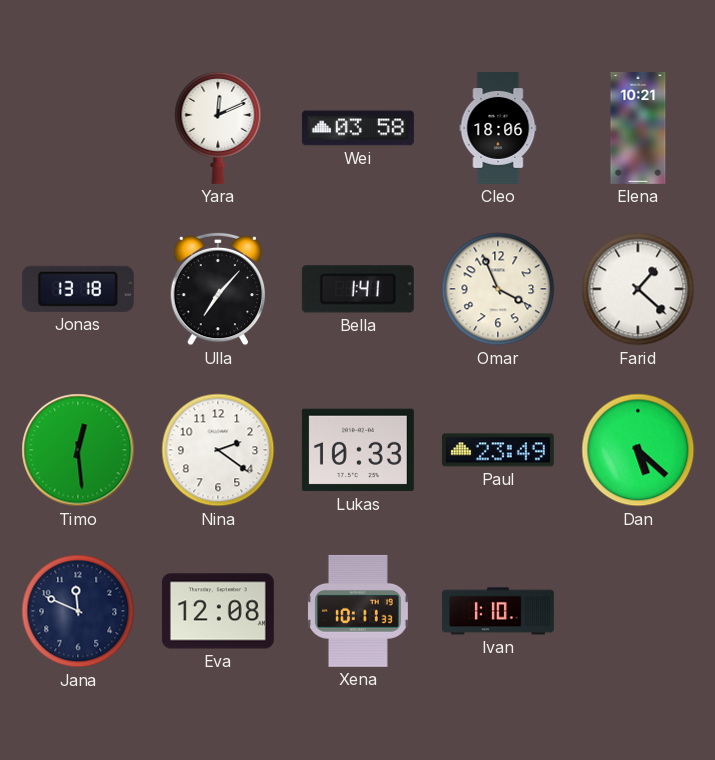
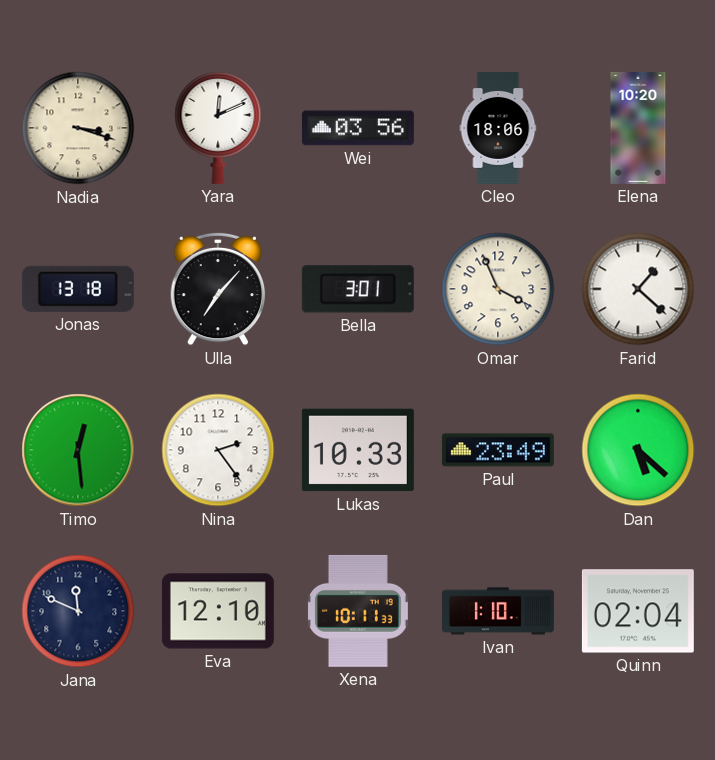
Nadia: none -> 3:18 (78, 128)
Wei: 03:58 -> 03:56 (358, 128)
Elena: 10:21 -> 10:20 (638, 128)
Bella: 1:41 -> 3:01 (358, 289)
Nina: 2:21 -> 2:24 (218, 450)
Eva: 12:08 -> 12:10 (218, 611)
Quinn: none -> 02:04 (638, 611)
